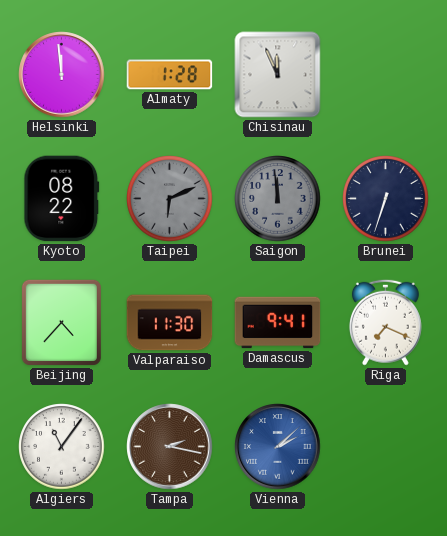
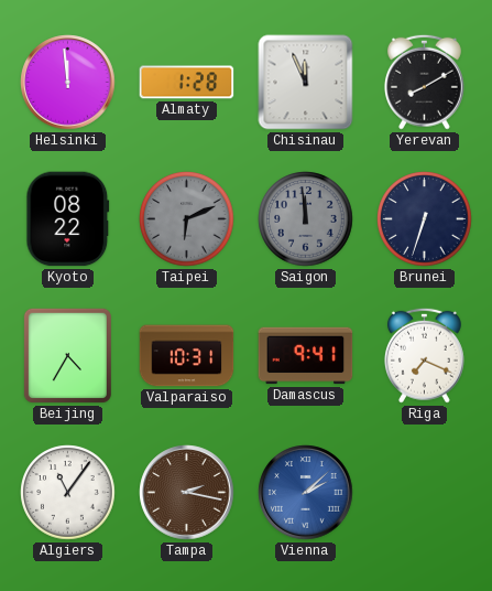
Yerevan: none -> 8:10 (424, 82)
Beijing: 4:37 -> 4:35 (67, 355)
Valparaiso: 11:30 -> 10:31 (187, 356)
